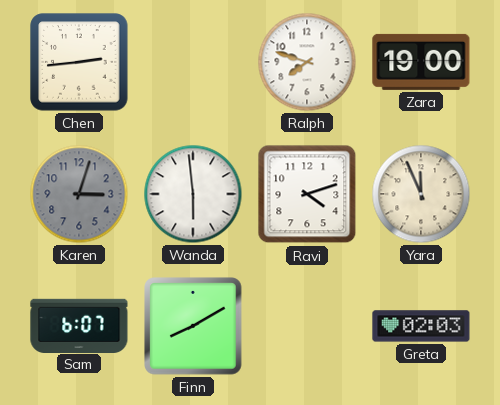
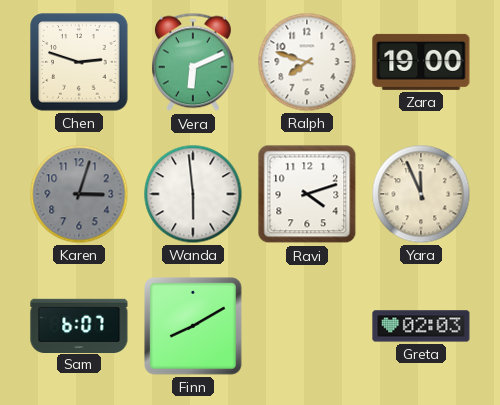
Chen: 2:44 -> 2:48 (79, 62)
Vera: none -> 6:11 (193, 62)
